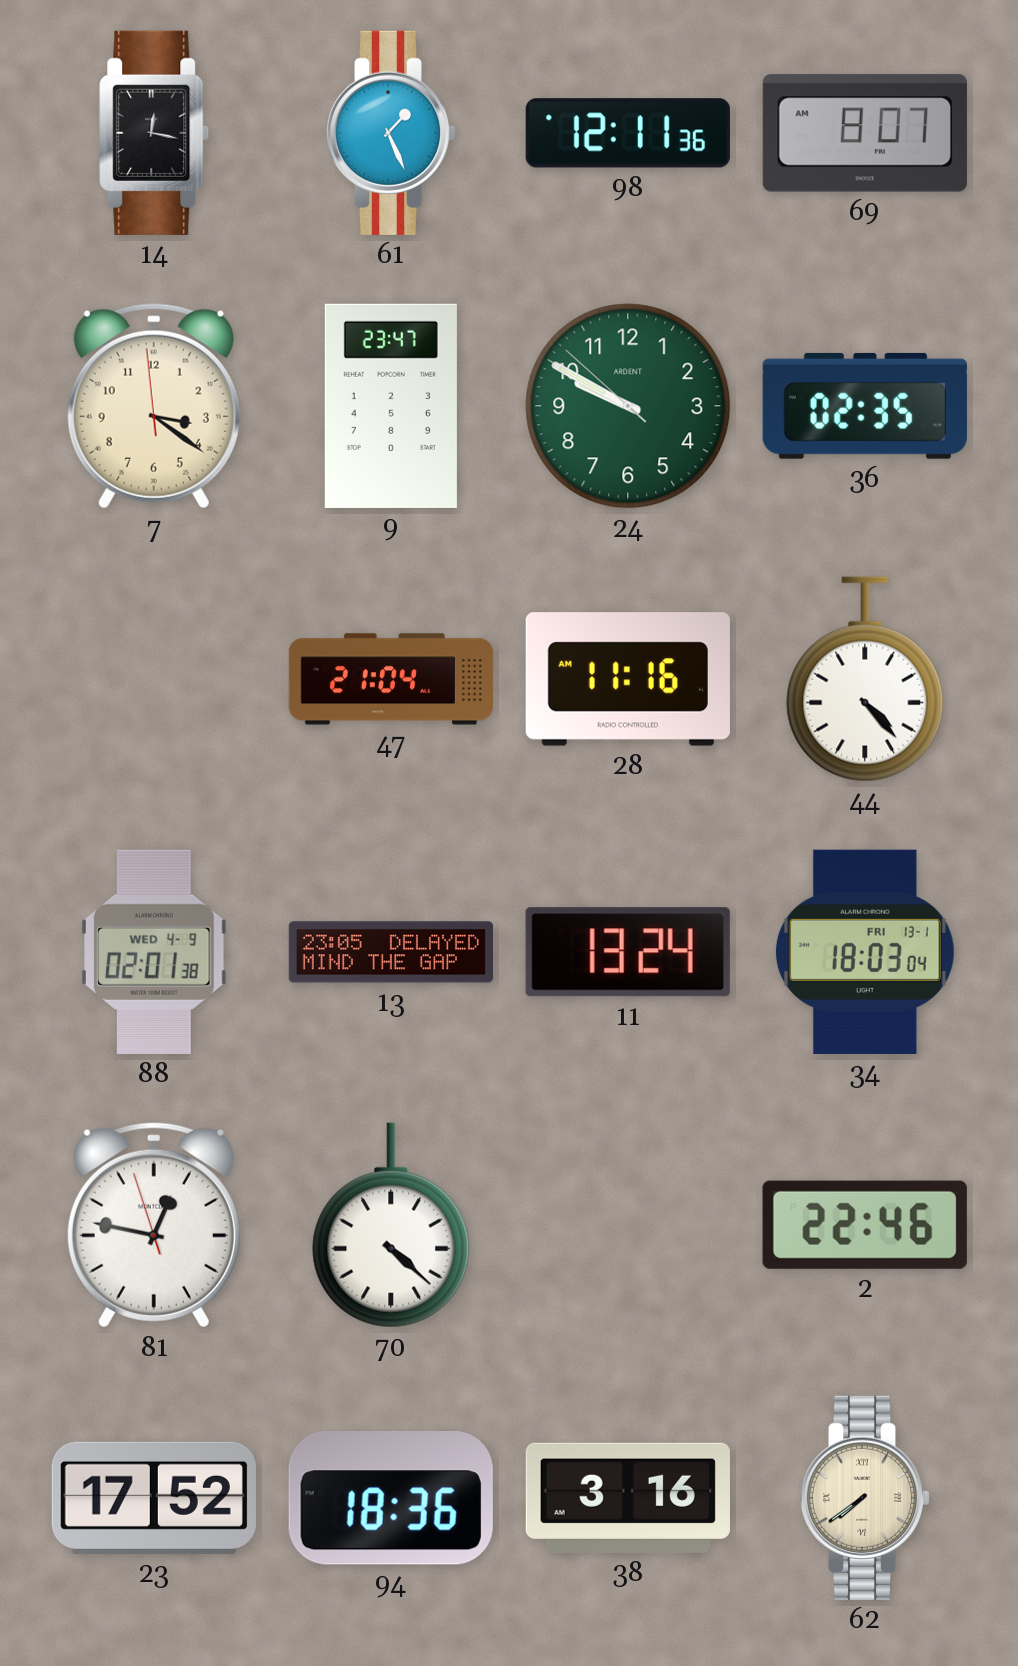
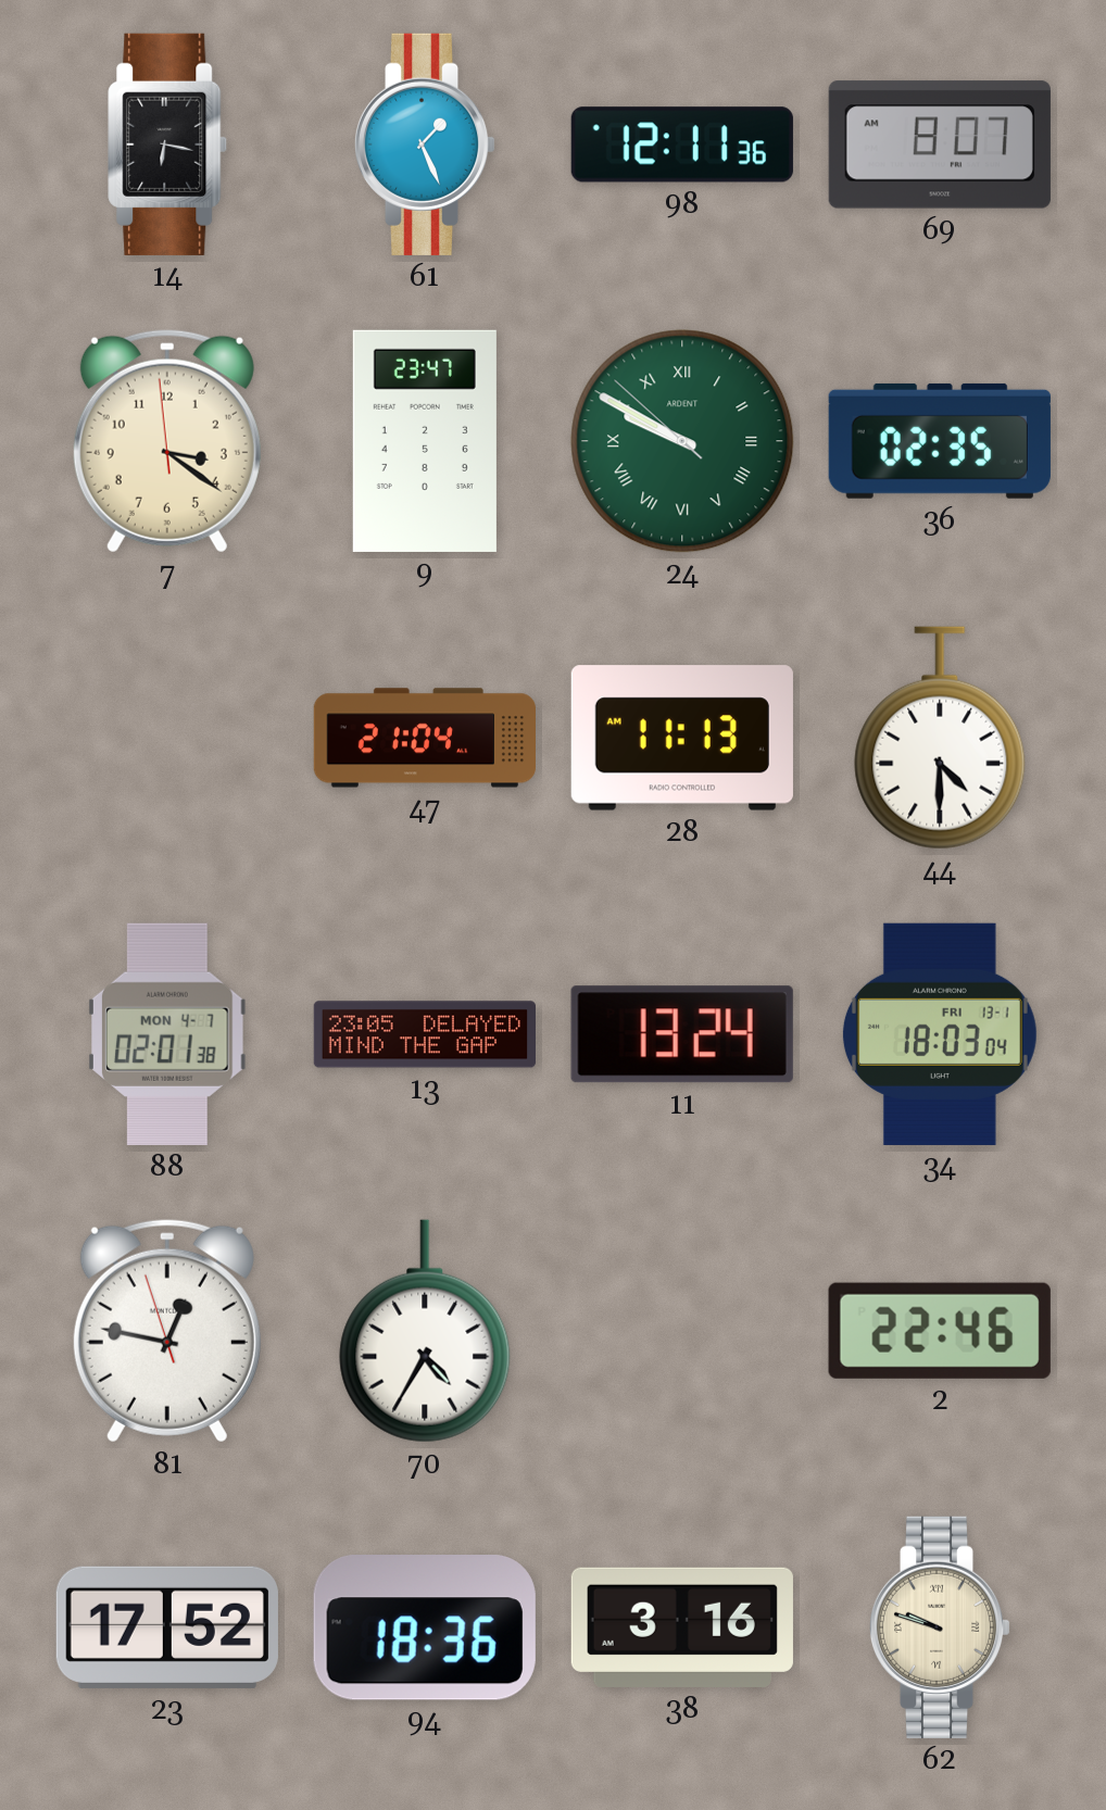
14: 12:17 -> 6:17 (167, 144)
24 numerals: Arabic -> Roman (682, 441)
28: 11:16 -> 11:13 (682, 738)
44: 4:23 -> 4:30 (940, 738)
88 date: WED 4-9 -> MON 4-7 (168, 1034)
70: 4:22 -> 4:35 (425, 1331)
62: 7:39 -> 9:48 (940, 1627)
